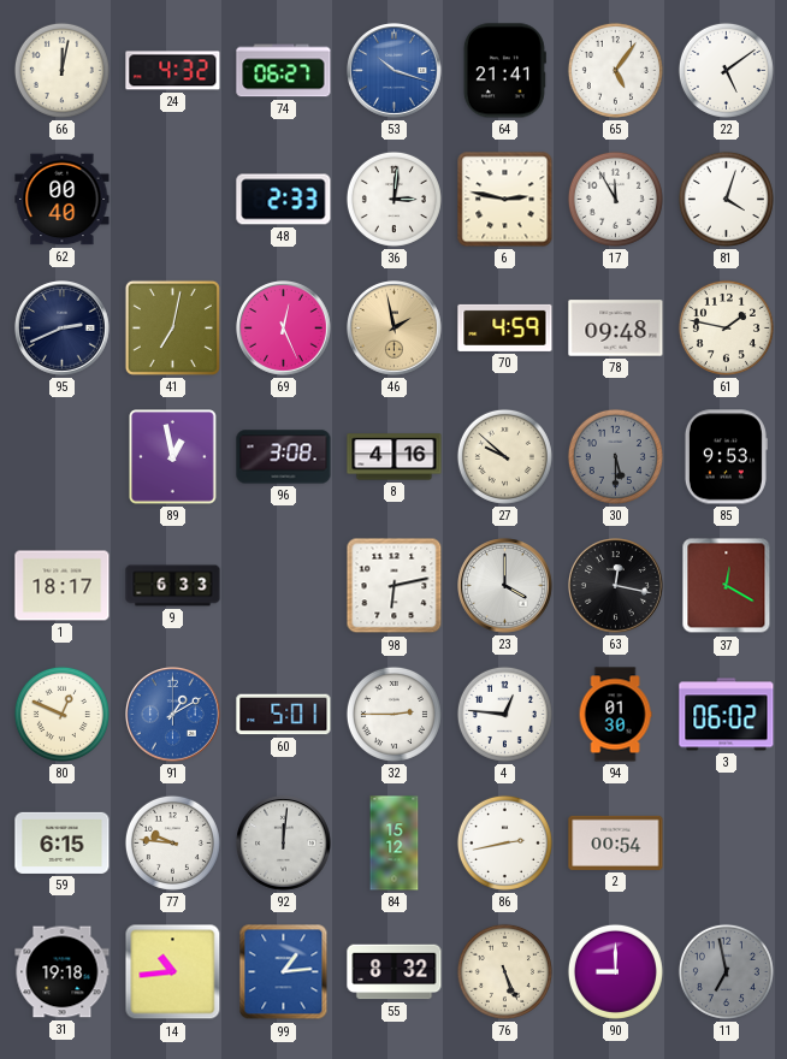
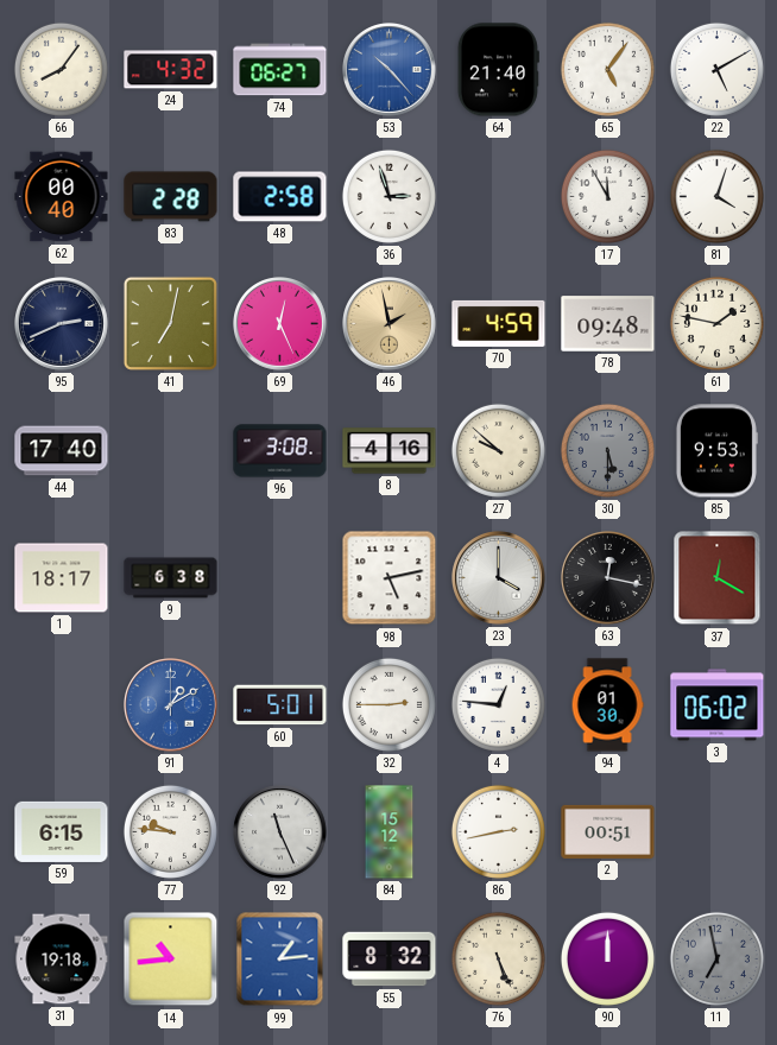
66: 12:02 -> 8:06 (61, 69)
53: 10:18 -> 10:23 (390, 70)
64: 21:41 -> 21:40 (498, 70)
22: 5:09 -> 5:10 (716, 69)
83: none -> 2:28 (171, 197)
48: 2:33 -> 2:58 (280, 197)
36: 3:01 -> 2:57 (389, 196)
6: 2:47 -> none (505, 200)
44: none -> 17:40 (62, 451)
89: 12:58 -> none (173, 457)
9: 6:33 -> 6:38 (171, 578)
98: 6:13 -> 5:13 (390, 578)
80: 12:49 -> none (61, 714)
92: 12:01 -> 11:26 (280, 832)
2: 00:54 -> 00:51 (608, 831)
90: 9:00 -> 12:00 (607, 958)
